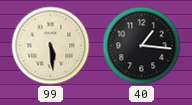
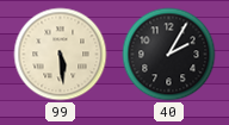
40: 1:16 -> 2:05 (169, 55)
